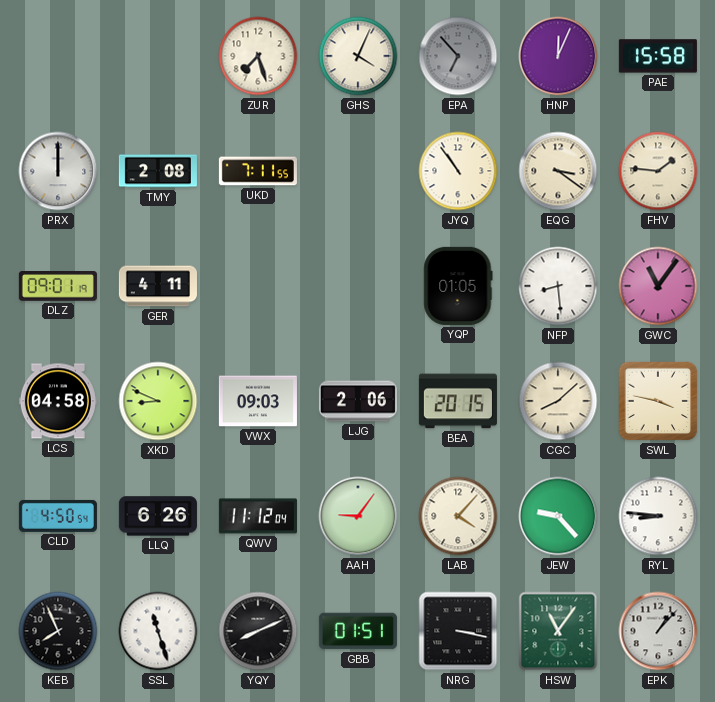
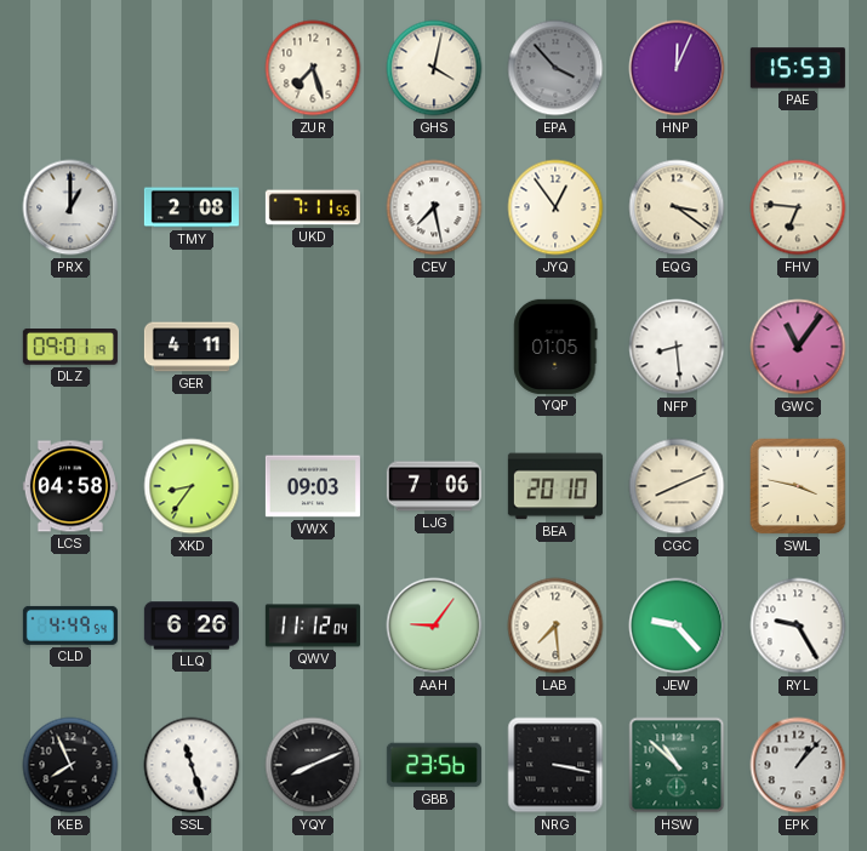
GHS: 4:04 -> 4:02 (434, 68)
EPA: 6:53 -> 3:53 (555, 68)
PAE: 15:58 -> 15:53 (798, 68)
PRX: 12:00 -> 1:00 (70, 207)
CEV: none -> 7:28 (434, 207)
JYQ: 10:54 -> 12:54 (555, 207)
FHV: 1:46 -> 6:46 (798, 207)
XKD: 8:49 -> 8:36 (192, 486)
LJG: 2:06 -> 7:06 (434, 486)
BEA: 20:15 -> 20:10 (555, 486)
CGC: 8:08 -> 8:11 (677, 486)
CLD: 4:50 -> 4:49 (70, 626)
LAB: 4:07 -> 7:29 (555, 626)
RYL: 8:46 -> 9:25 (798, 626)
GBB: 01:51 -> 23:56 (434, 765)
HSW: 11:06 -> 10:52 (677, 765)
